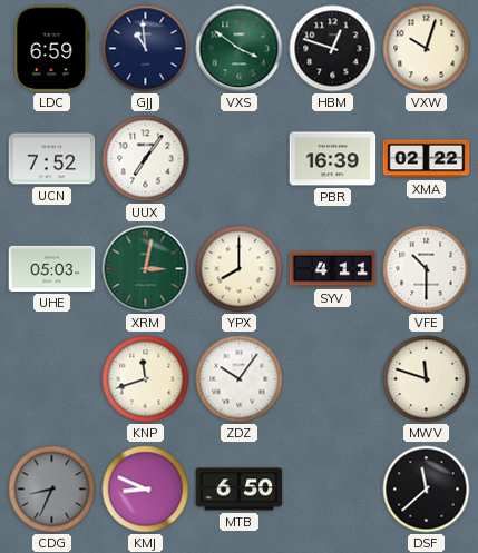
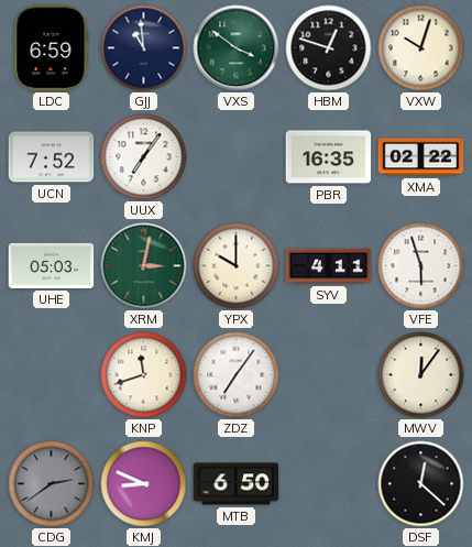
PBR: 16:39 -> 16:35 (329, 157)
YPX: 8:00 -> 10:00 (237, 266)
VFE: 10:30 -> 5:57 (421, 266)
ZDZ: 10:06 -> 7:06 (237, 375)
MWV: 11:48 -> 12:06 (421, 375)
CDG: 8:34 -> 2:39 (52, 484)
DSF: 11:38 -> 12:22 (421, 484)
